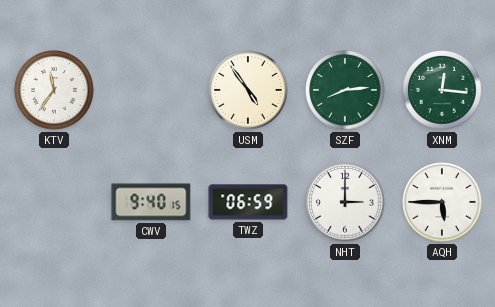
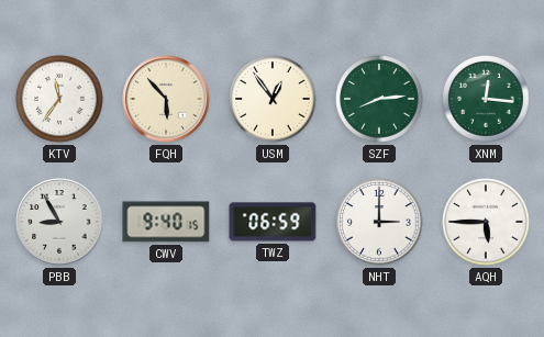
FQH: none -> 5:53 (166, 99)
USM: 4:54 -> 12:54 (273, 99)
PBB: none -> 8:55 (59, 222)
